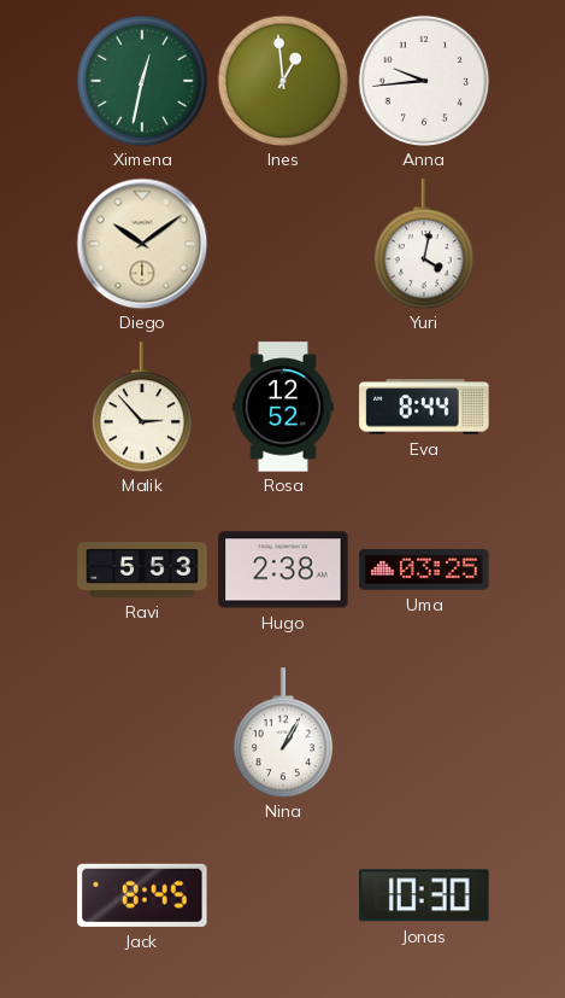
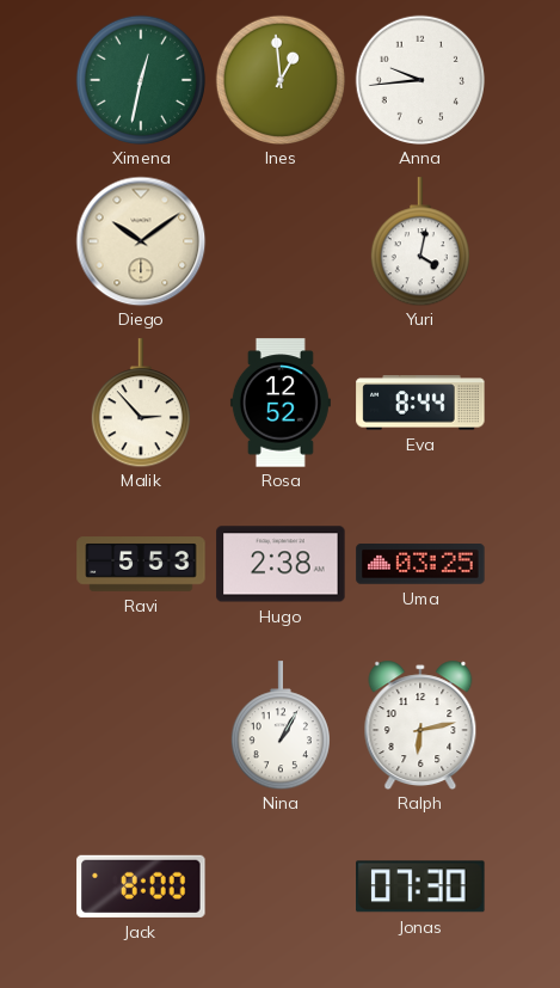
Ralph: none -> 6:13 (420, 725)
Jack: 8:45 -> 8:00 (141, 886)
Jonas: 10:30 -> 07:30 (420, 886)
